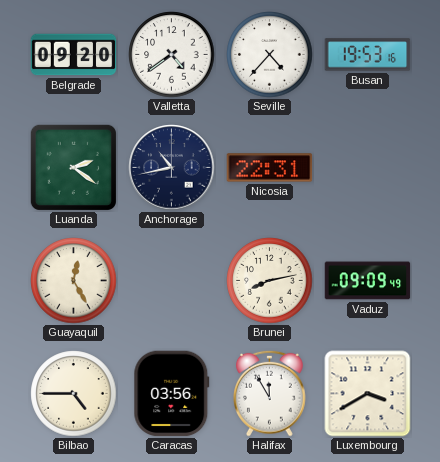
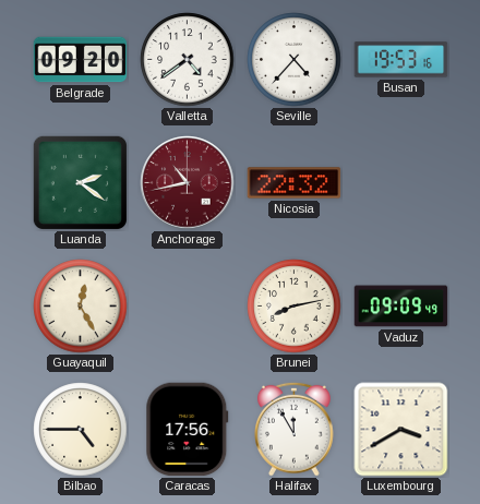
Anchorage dial: navy -> burgundy (188, 183)
Nicosia: 22:31 -> 22:32 (295, 183)
Caracas: 03:56 -> 17:56 (188, 430)
